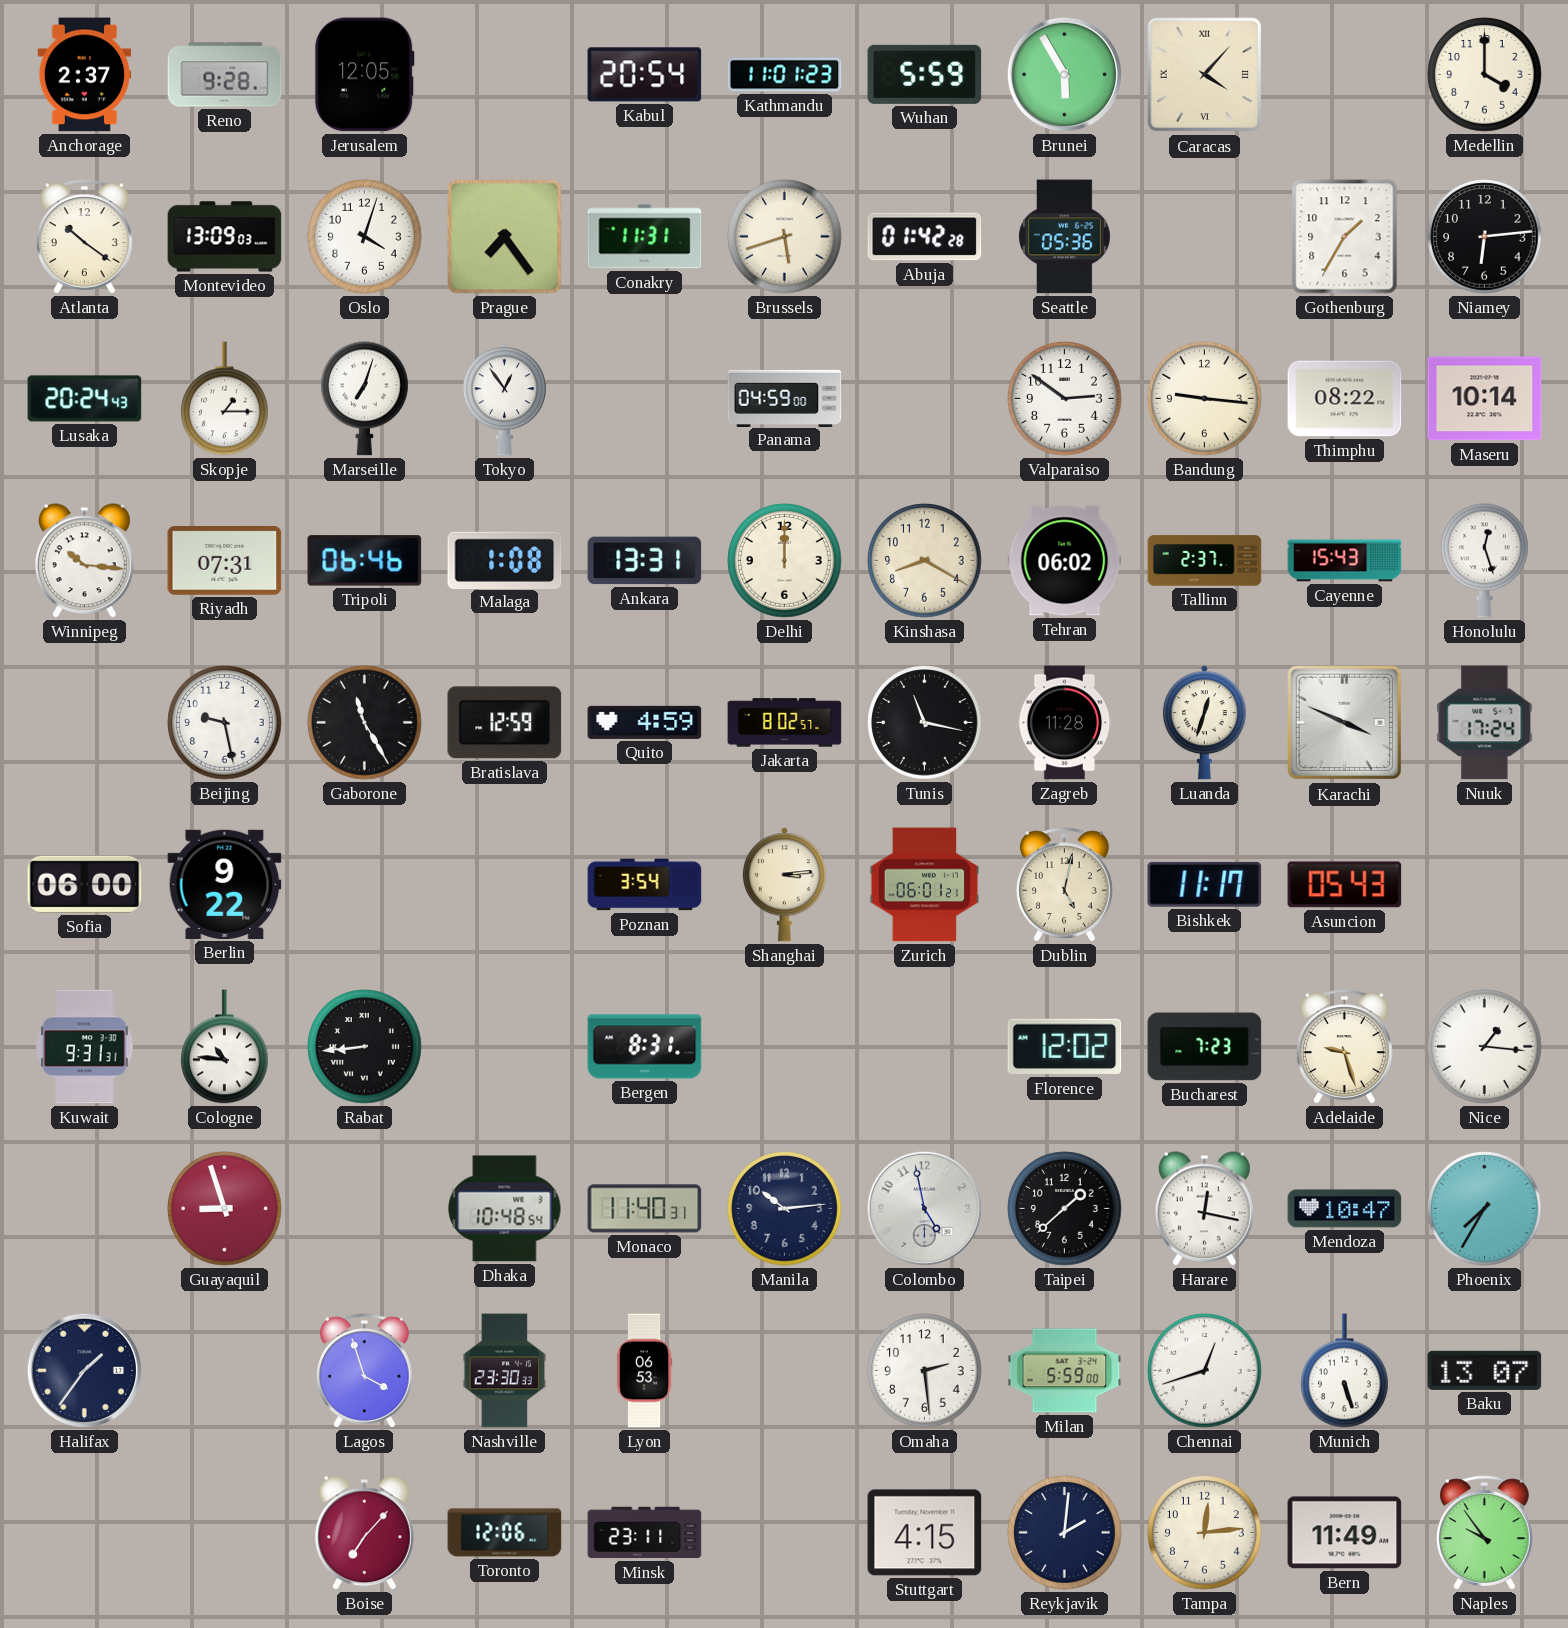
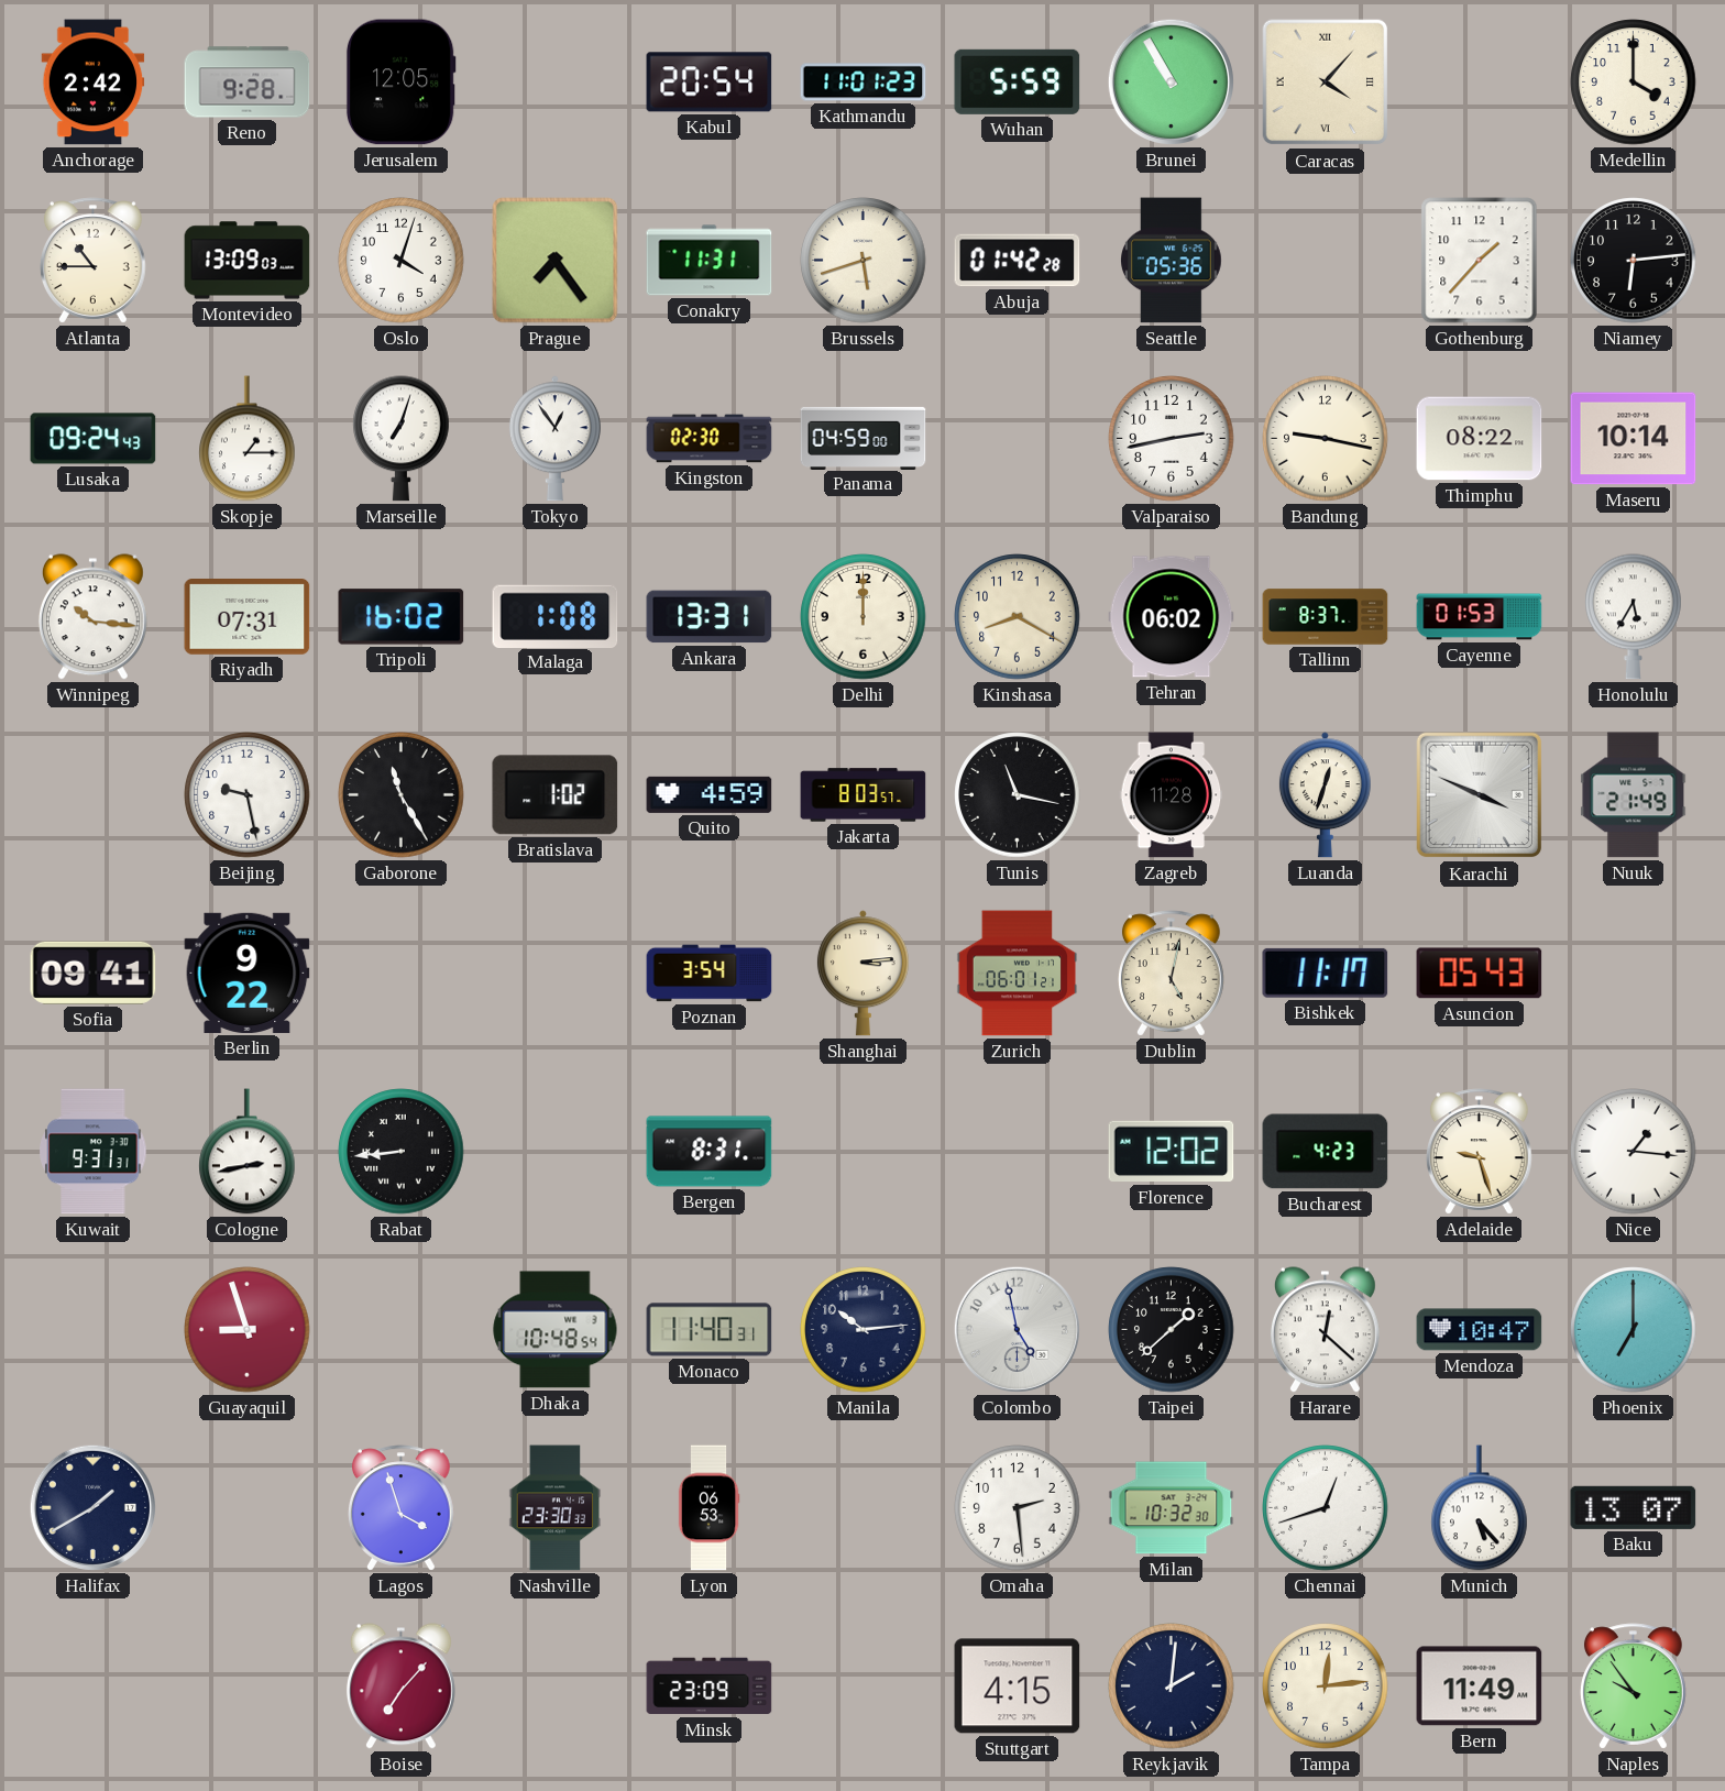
Anchorage: 2:37 -> 2:42 (94, 83)
Brunei: 5:55 -> 10:55 (1171, 81)
Atlanta: 10:21 -> 10:45 (92, 261)
Gothenburg: 1:35 -> 1:37 (1480, 261)
Lusaka: 20:24 -> 09:24 (94, 439)
Kingston: none -> 02:30 (710, 439)
Valparaiso: 2:51 -> 2:43 (1172, 439)
Bandung: 9:16 -> 9:17 (1326, 439)
Tripoli: 06:46 -> 16:02 (402, 617)
Tallinn: 2:37 -> 8:37 (1326, 617)
Cayenne: 15:43 -> 01:53 (1480, 617)
Honolulu: 12:27 -> 5:35 (1634, 617)
Bratislava: 12:59 -> 1:02 (556, 795)
Jakarta: 8:02 -> 8:03 (864, 795)
Nuuk: 17:24 -> 21:49 (1634, 795)
Sofia: 06:00 -> 09:41 (94, 973)
Cologne: 10:46 -> 2:43 (248, 1152)
Bucharest: 7:23 -> 4:23 (1326, 1152)
Harare: 12:17 -> 12:22 (1325, 1330)
Phoenix: 7:35 -> 7:00 (1634, 1330)
Halifax: 1:36 -> 1:40 (92, 1507)
Milan: 5:59 -> 10:32 (1172, 1508)
Munich: 5:27 -> 5:23 (1480, 1508)
Toronto: 12:06 -> none (505, 1533)
Minsk: 23:11 -> 23:09 (710, 1686)
